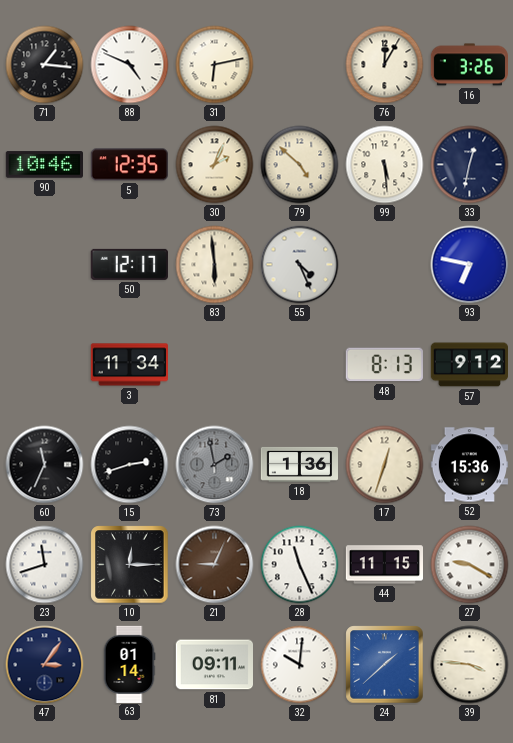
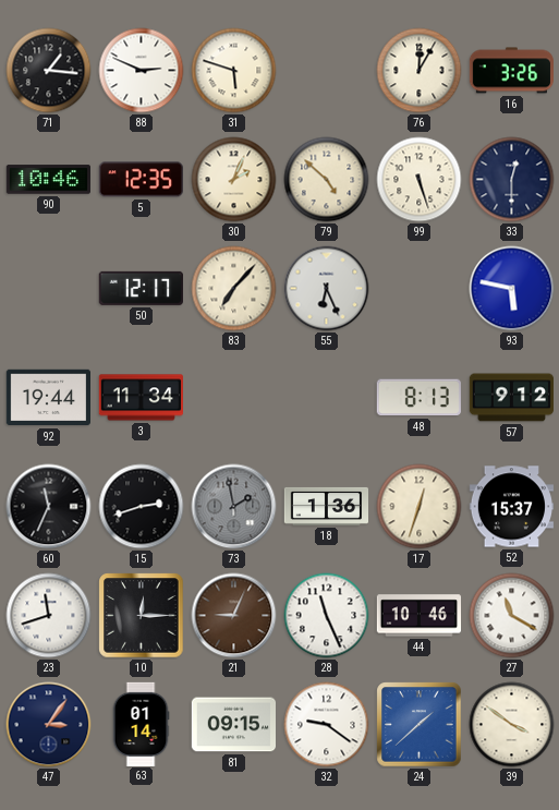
88: 4:49 -> 2:49 (142, 71)
31: 6:13 -> 5:48 (234, 71)
99: 5:29 -> 5:27 (420, 180)
33: 12:32 -> 12:30 (512, 180)
83: 5:59 -> 7:07 (234, 289)
55: 4:26 -> 6:26 (327, 289)
93: 6:47 -> 5:47 (512, 289)
92: none -> 19:44 (48, 398)
52: 15:36 -> 15:37 (511, 507)
44: 11:15 -> 10:46 (418, 616)
27: 9:20 -> 11:20 (512, 616)
81: 09:11 -> 09:15 (233, 725)
32: 10:01 -> 9:21 (327, 725)
39: 3:46 -> 3:51 (512, 725)
